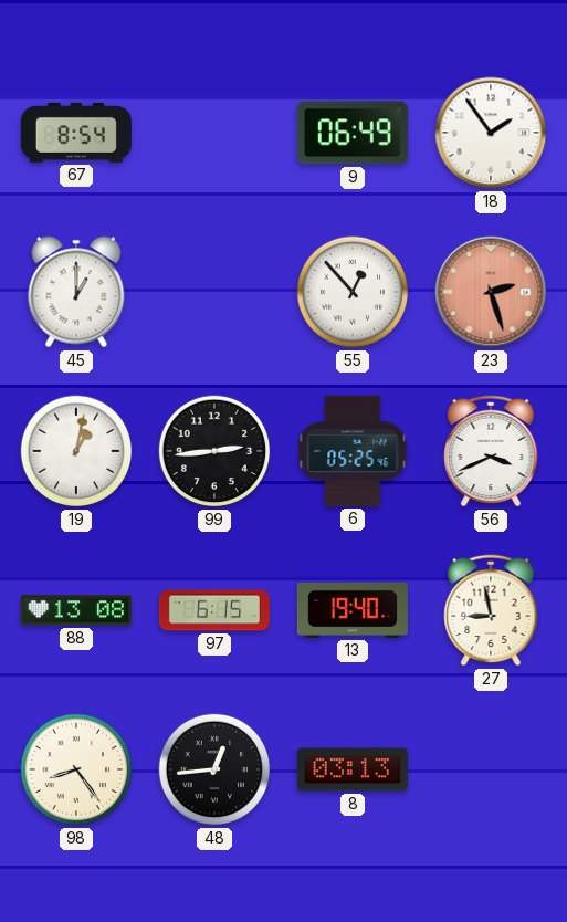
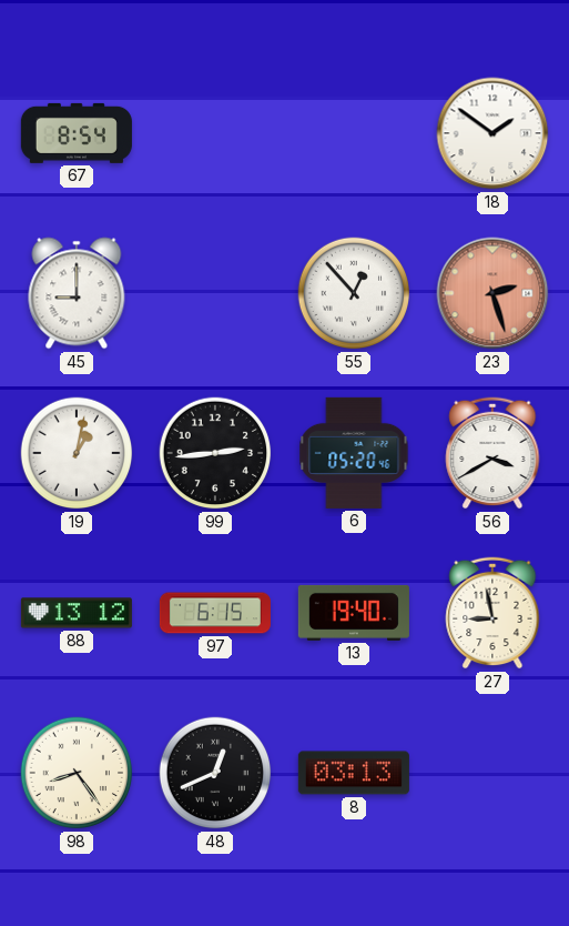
9: 06:49 -> none (353, 133)
18: 1:54 -> 1:51 (492, 133)
45: 1:00 -> 9:00 (77, 293)
6: 05:25 -> 05:20 (354, 453)
56: 3:41 -> 3:40 (492, 453)
88: 13:08 -> 13:12 (77, 613)
48: 12:44 -> 12:41 (215, 773)
